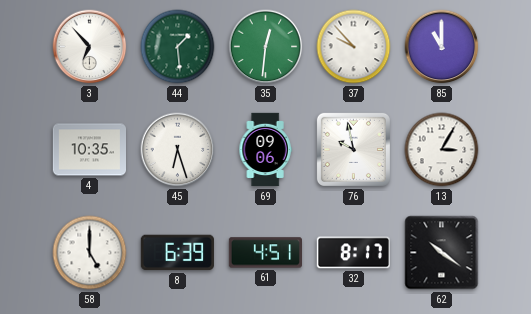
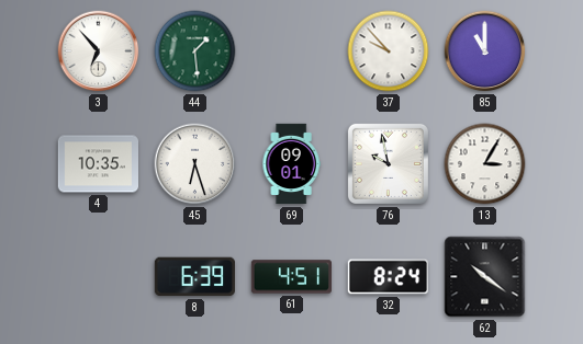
35: 12:31 -> none (266, 47)
69: 09:06 -> 09:01 (291, 164)
58: 5:00 -> none (90, 253)
32: 8:17 -> 8:24 (388, 277)
